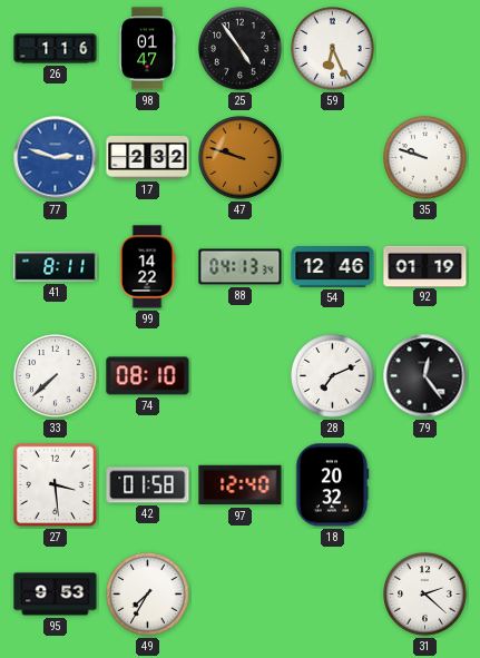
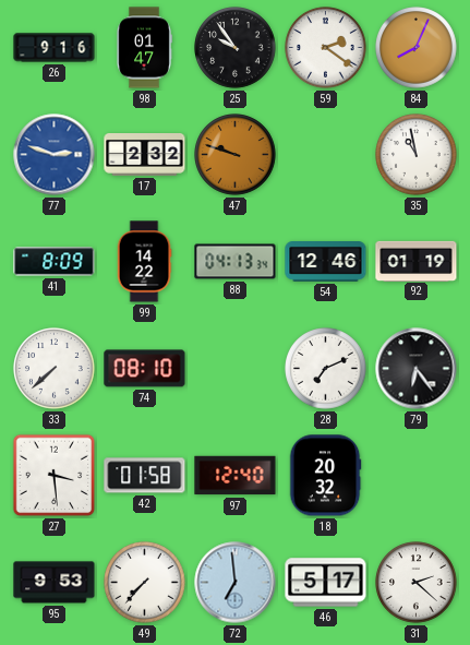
26: 1:16 -> 9:16 (55, 48)
25: 4:54 -> 9:54 (236, 48)
59: 6:26 -> 2:21 (326, 48)
84: none -> 8:04 (417, 48)
35: 9:48 -> 10:58 (417, 155)
41: 8:11 -> 8:09 (55, 262)
79: 12:24 -> 6:24 (417, 369)
49: 7:35 -> 7:37 (145, 583)
72: none -> 6:59 (236, 583)
46: none -> 5:17 (326, 583)
